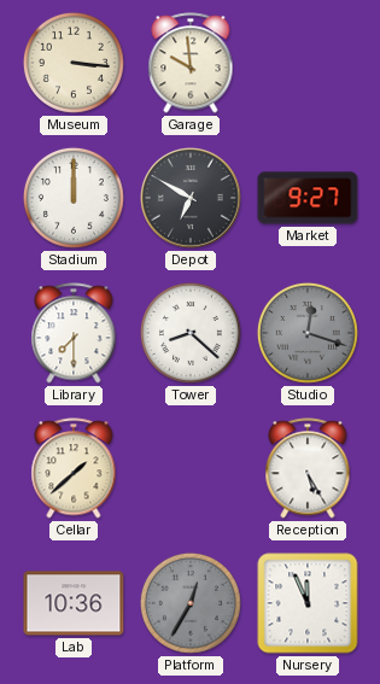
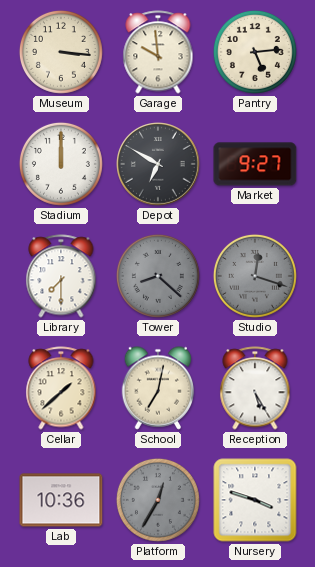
Pantry: none -> 5:14 (255, 52)
Tower dial: white -> grey (158, 276)
School: none -> 7:02 (158, 388)
Nursery: 11:56 -> 3:48 (255, 500)
